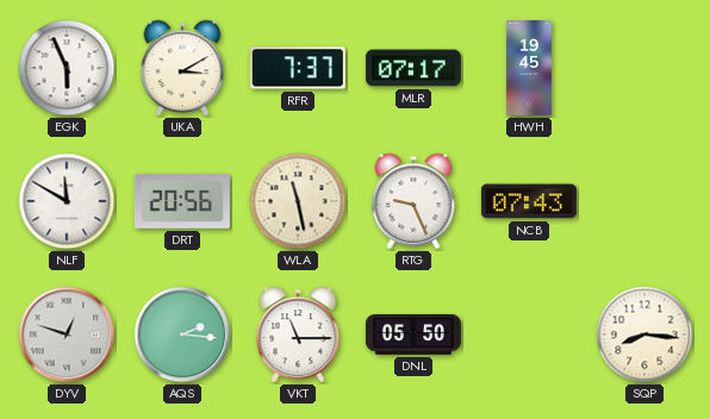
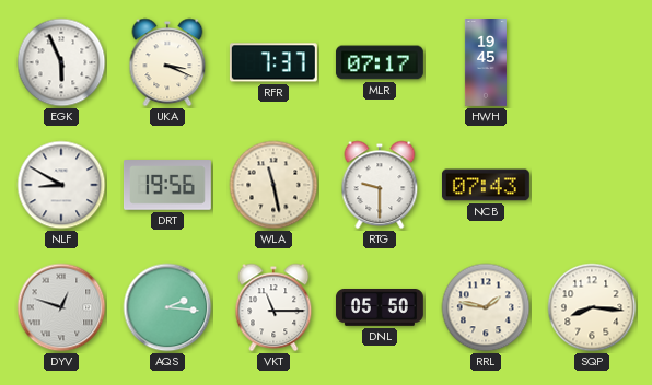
UKA: 3:10 -> 3:19 (167, 62)
NLF: 11:50 -> 8:50 (61, 185)
DRT: 20:56 -> 19:56 (167, 185)
RTG: 9:26 -> 9:30 (380, 185)
RRL: none -> 1:47 (486, 307)
